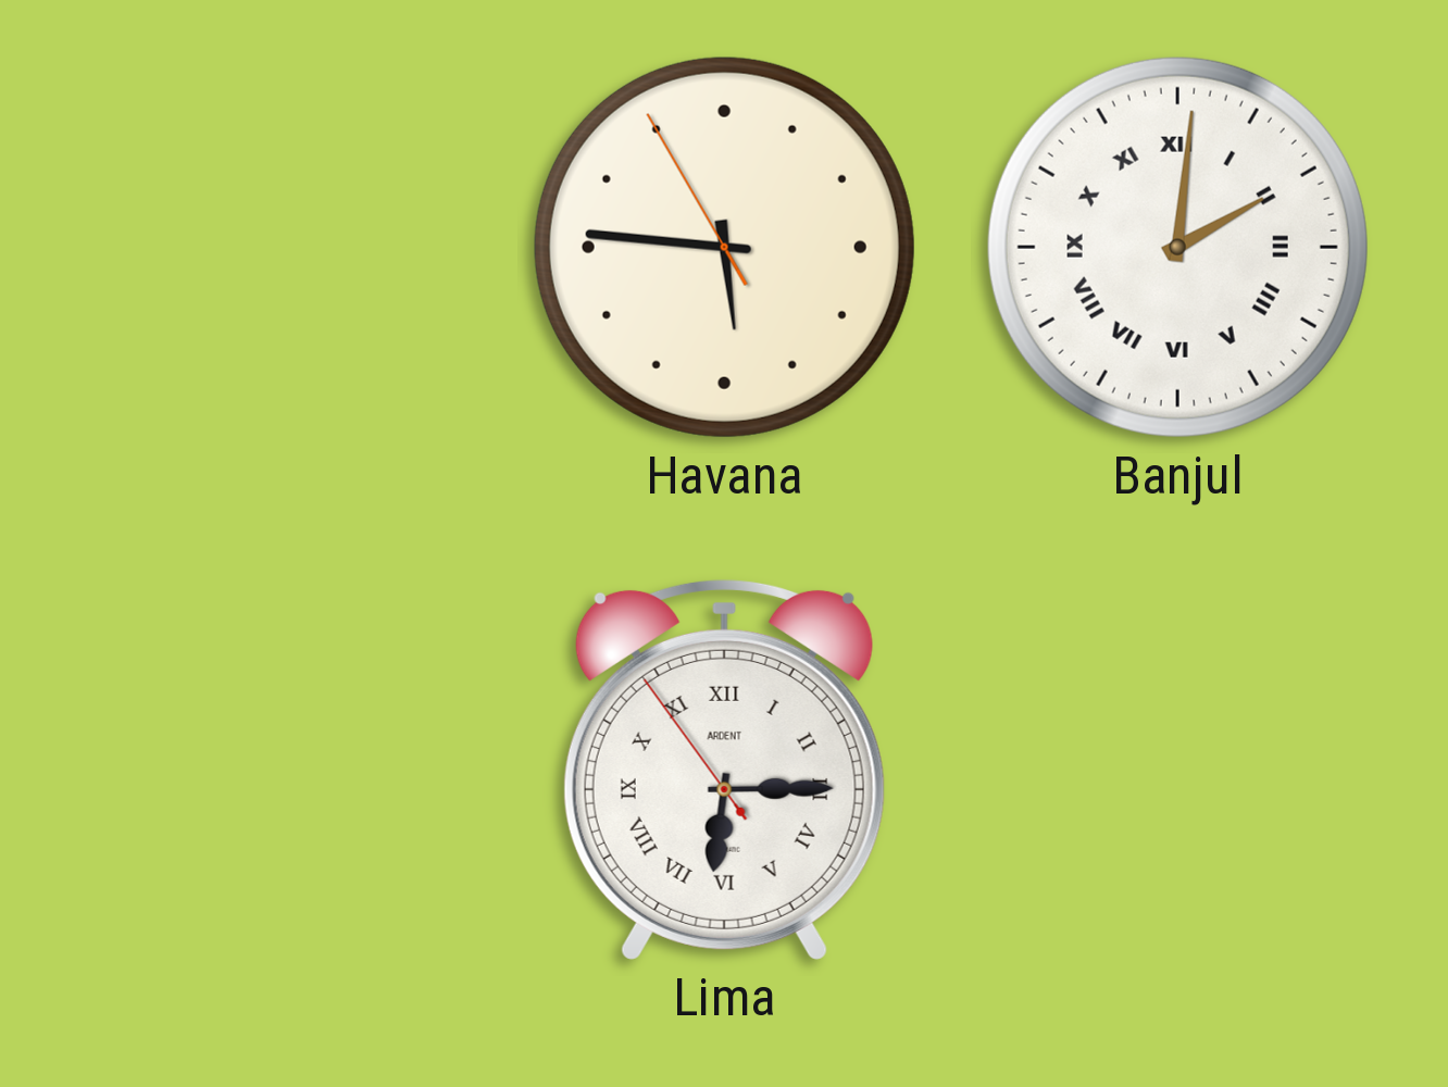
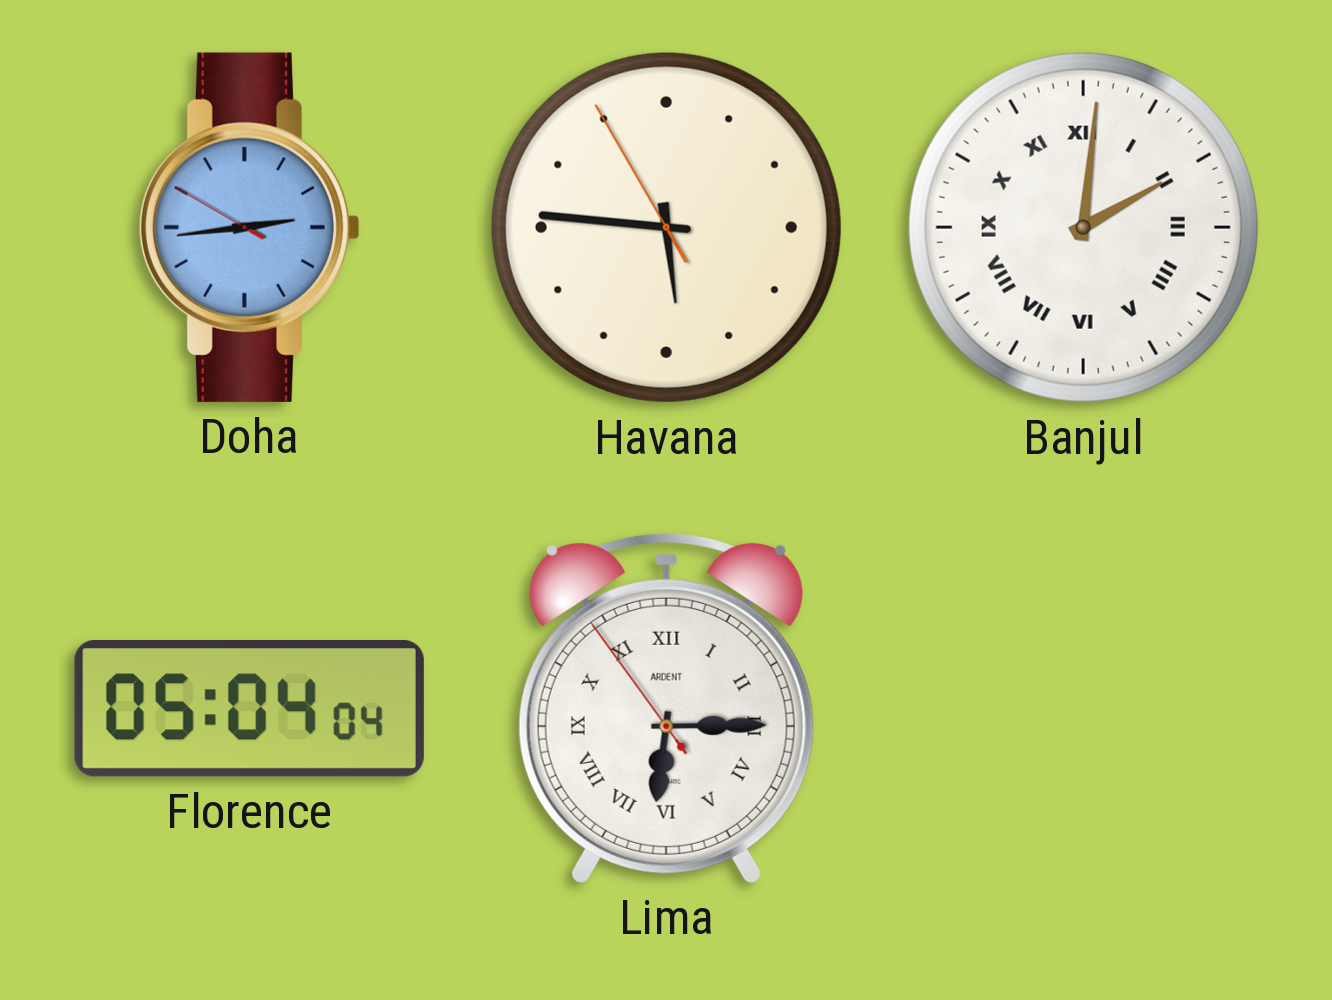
Doha: none -> 2:43 (249, 227)
Florence: none -> 05:04 (249, 709)
